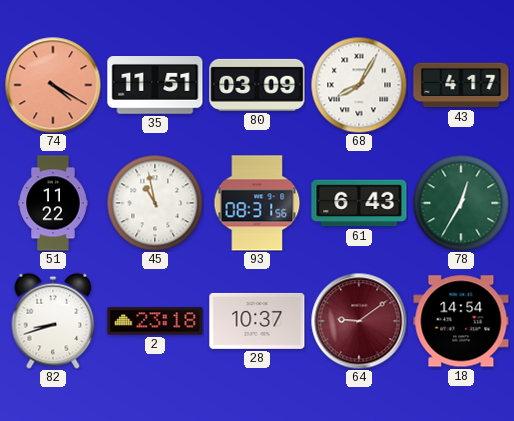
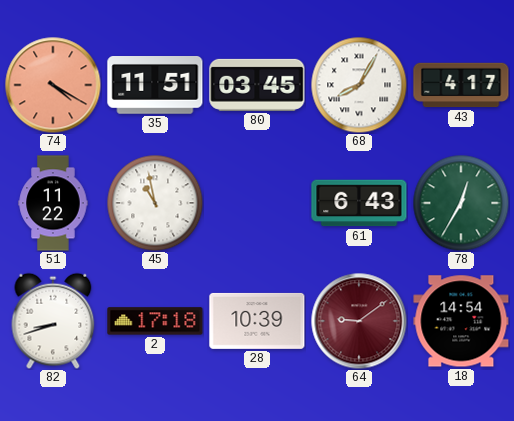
80: 03:09 -> 03:45 (257, 85)
93: 08:31 -> none (257, 203)
2: 23:18 -> 17:18 (155, 321)
28: 10:37 -> 10:39 (257, 321)
